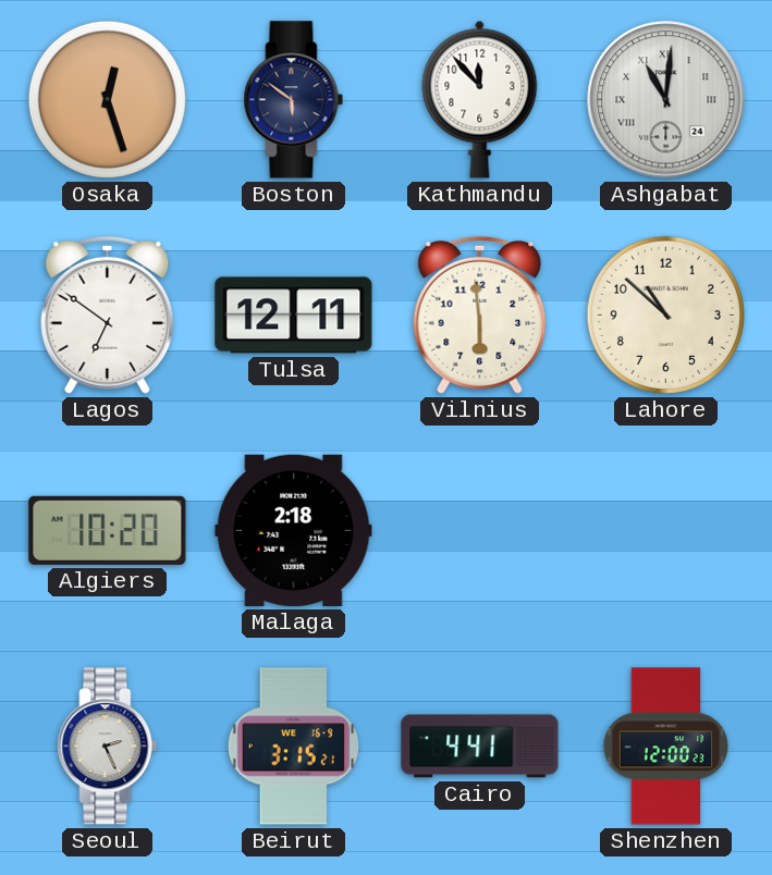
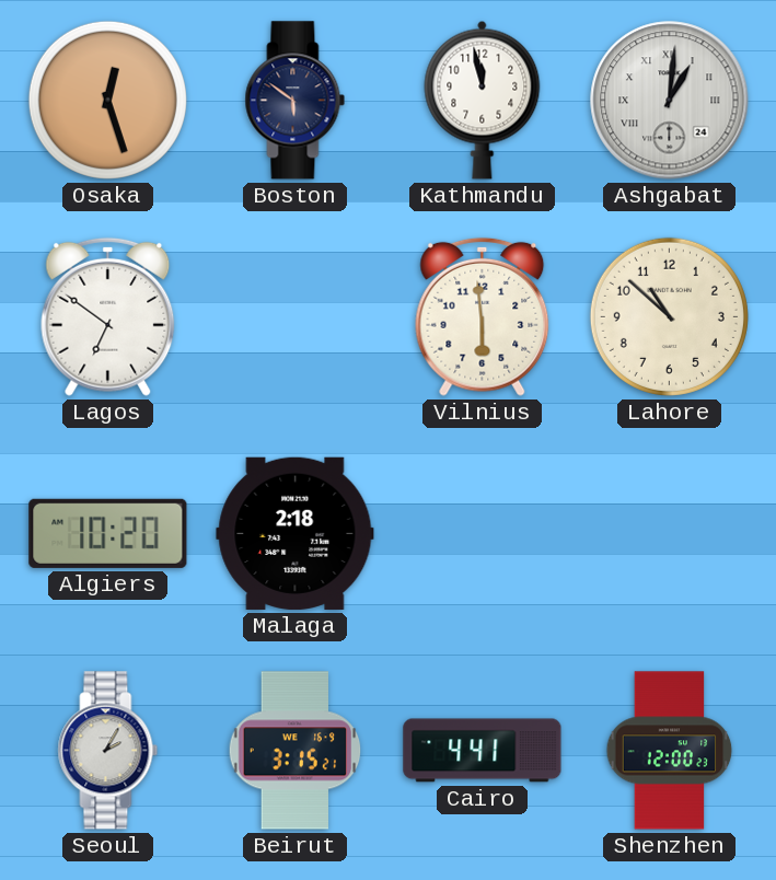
Kathmandu: 11:53 -> 11:58 (483, 100)
Ashgabat: 11:01 -> 1:01 (670, 101)
Tulsa: 12:11 -> none (294, 316)
Seoul: 2:26 -> 2:05 (108, 751)
